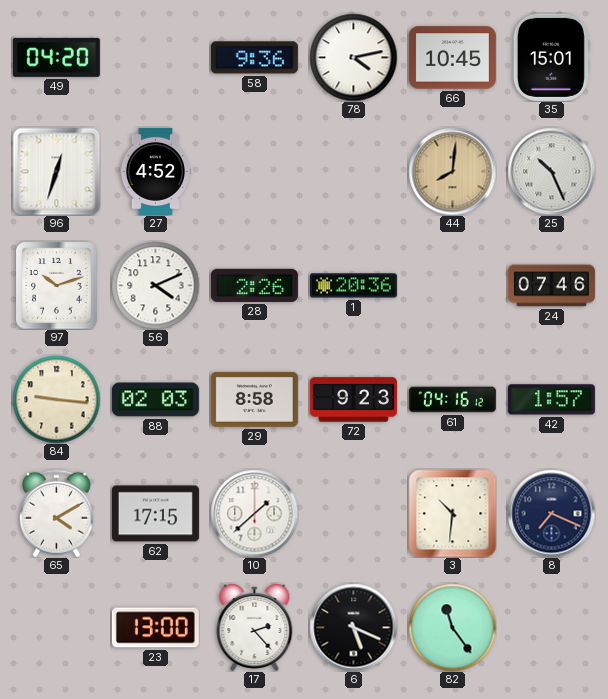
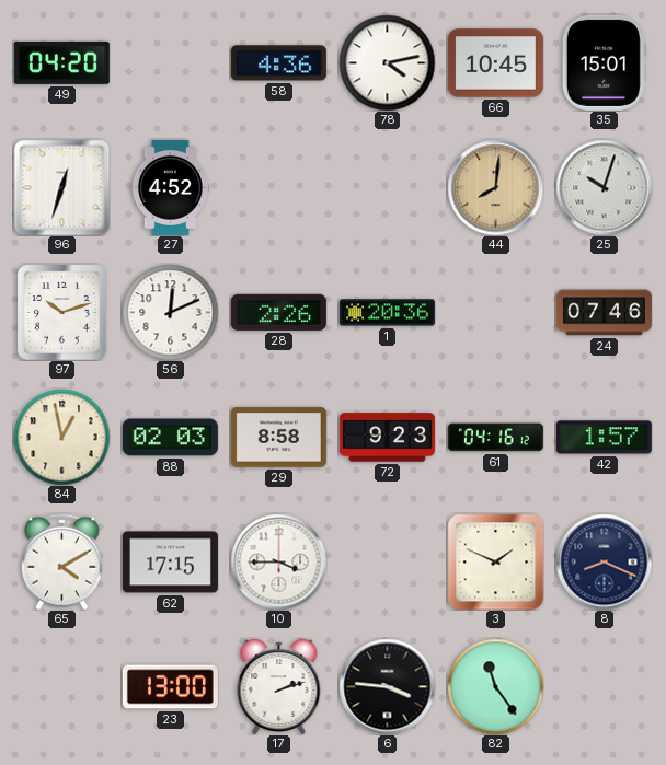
58: 9:36 -> 4:36 (278, 63)
25: 10:26 -> 10:03 (604, 187)
56: 4:11 -> 12:11 (170, 312)
84: 9:16 -> 12:58 (61, 437)
10: 1:38 -> 3:45 (278, 561)
3: 10:31 -> 1:49 (495, 561)
8: 7:19 -> 8:19 (604, 561)
17: 2:23 -> 2:12 (279, 687)
6: 5:19 -> 3:46 (387, 686)
